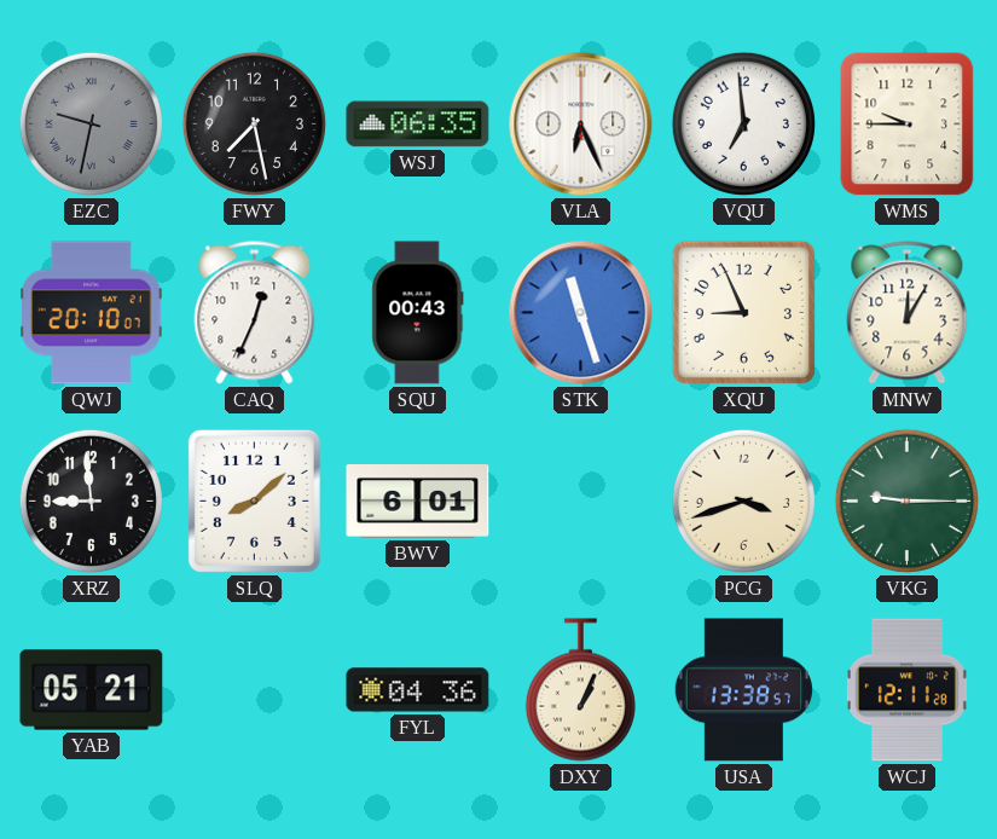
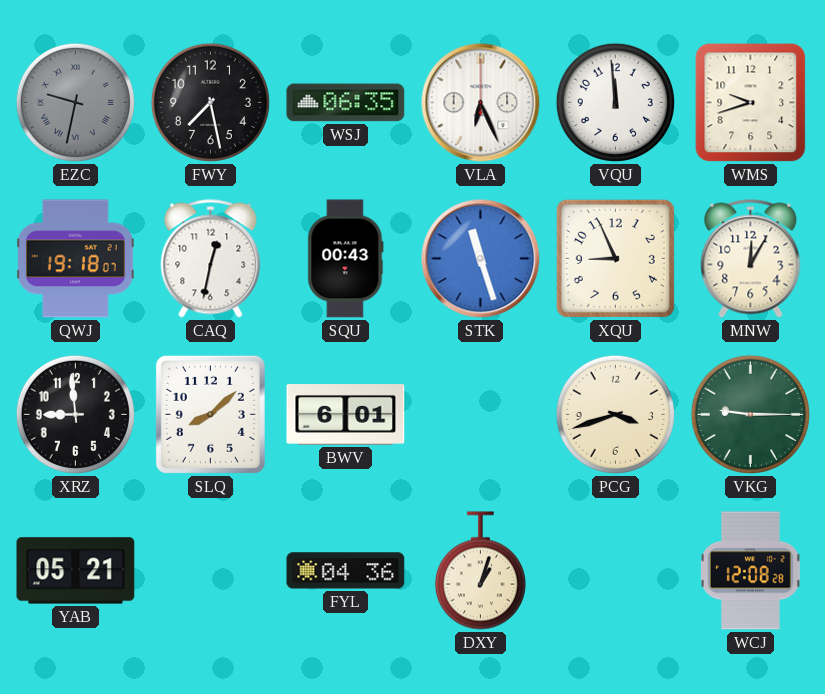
VQU: 6:59 -> 11:59 (615, 102)
WMS: 9:45 -> 9:42 (751, 103)
QWJ: 20:10 -> 19:18 (76, 259)
CAQ: 12:34 -> 12:32 (211, 259)
DXY: 1:04 -> 1:03 (480, 571)
USA: 13:38 -> none (743, 690)
WCJ: 12:11 -> 12:08 (750, 571)
